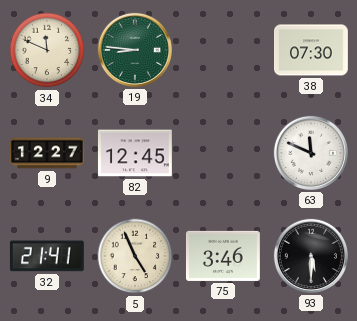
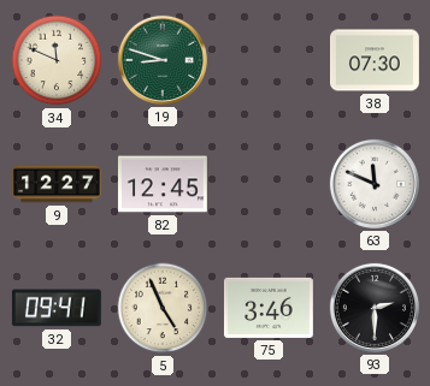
19: 8:46 -> 8:48 (163, 60)
32: 21:41 -> 09:41 (57, 308)
93: 5:30 -> 2:30 (375, 308)
